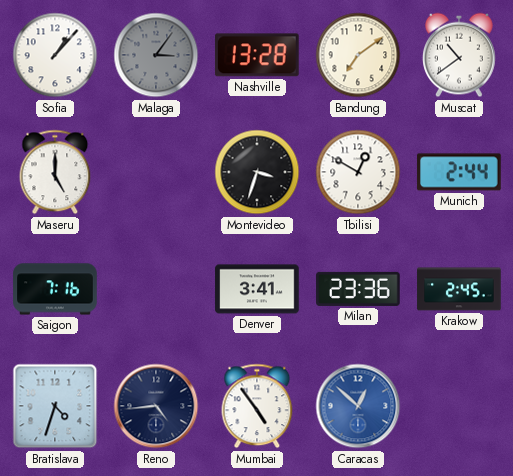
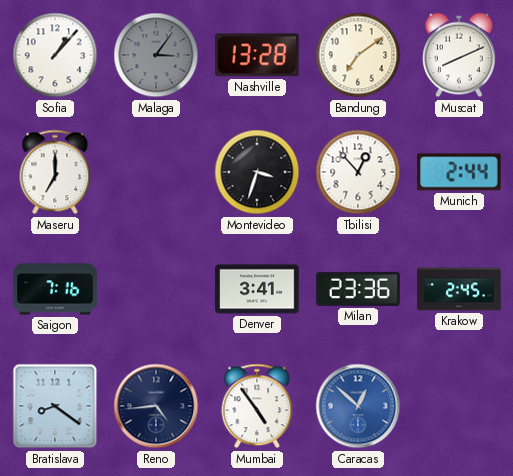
Muscat: 10:39 -> 8:11 (459, 55)
Maseru: 5:00 -> 7:00 (55, 172)
Tbilisi: 12:50 -> 12:53 (358, 172)
Bratislava: 4:33 -> 8:21 (55, 406)
